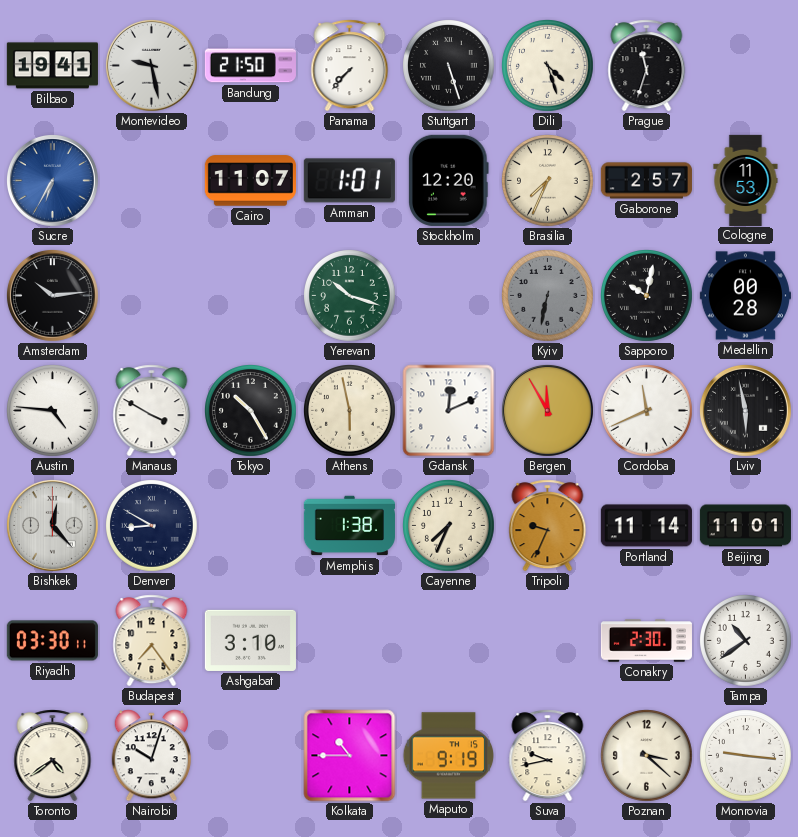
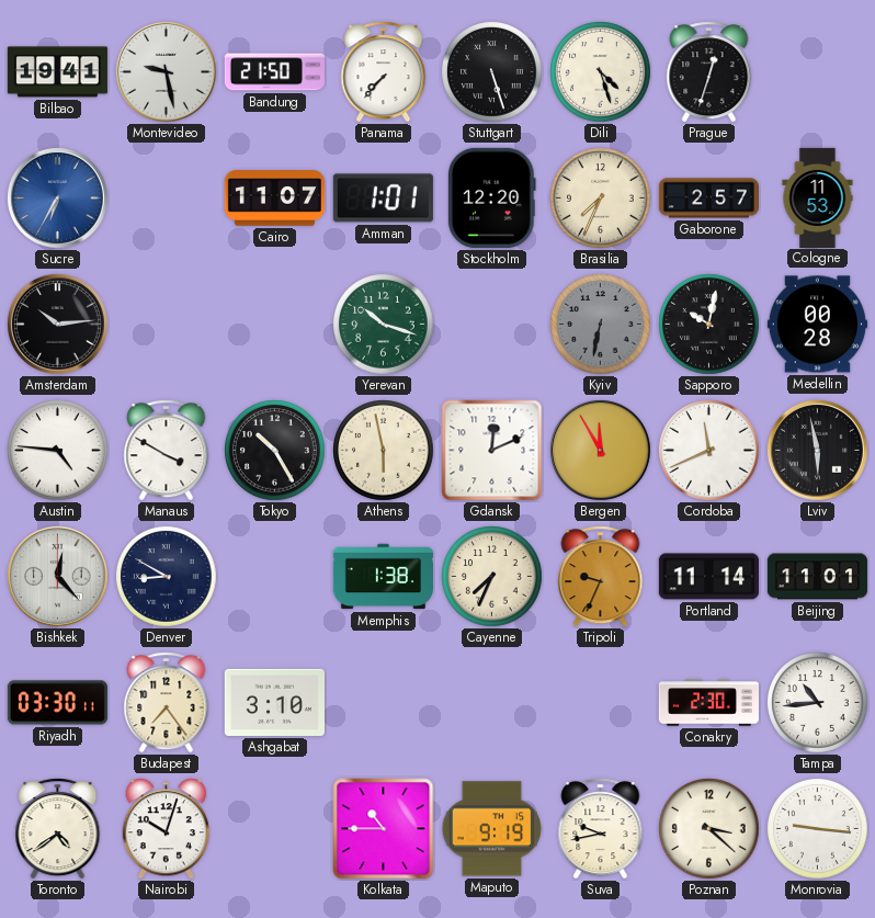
Prague: 11:33 -> 12:33 (709, 72)
Tampa: 10:39 -> 10:44 (818, 703)
